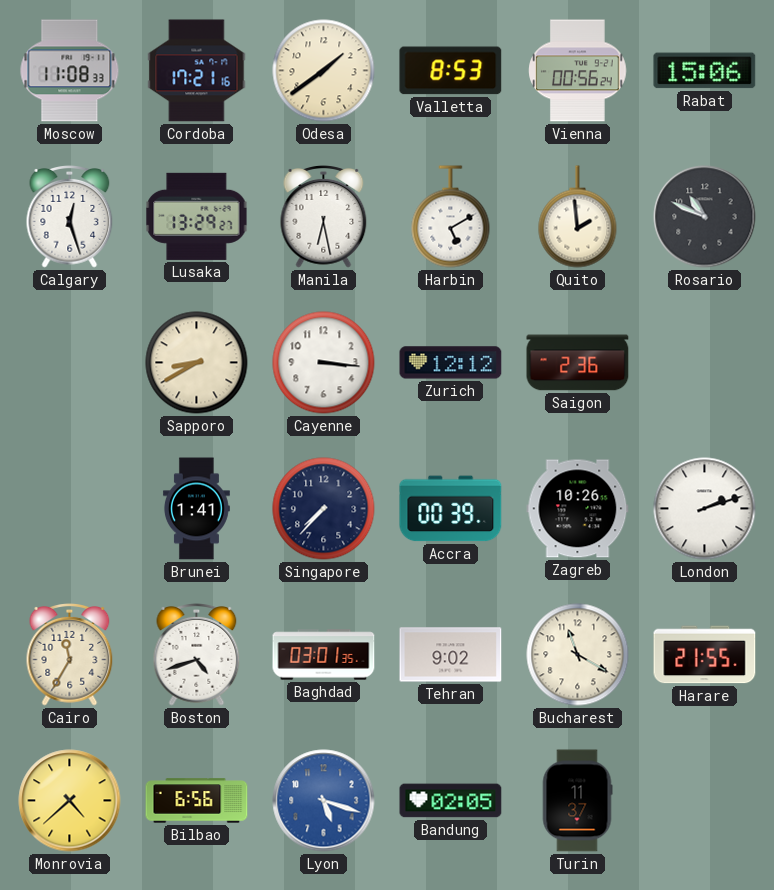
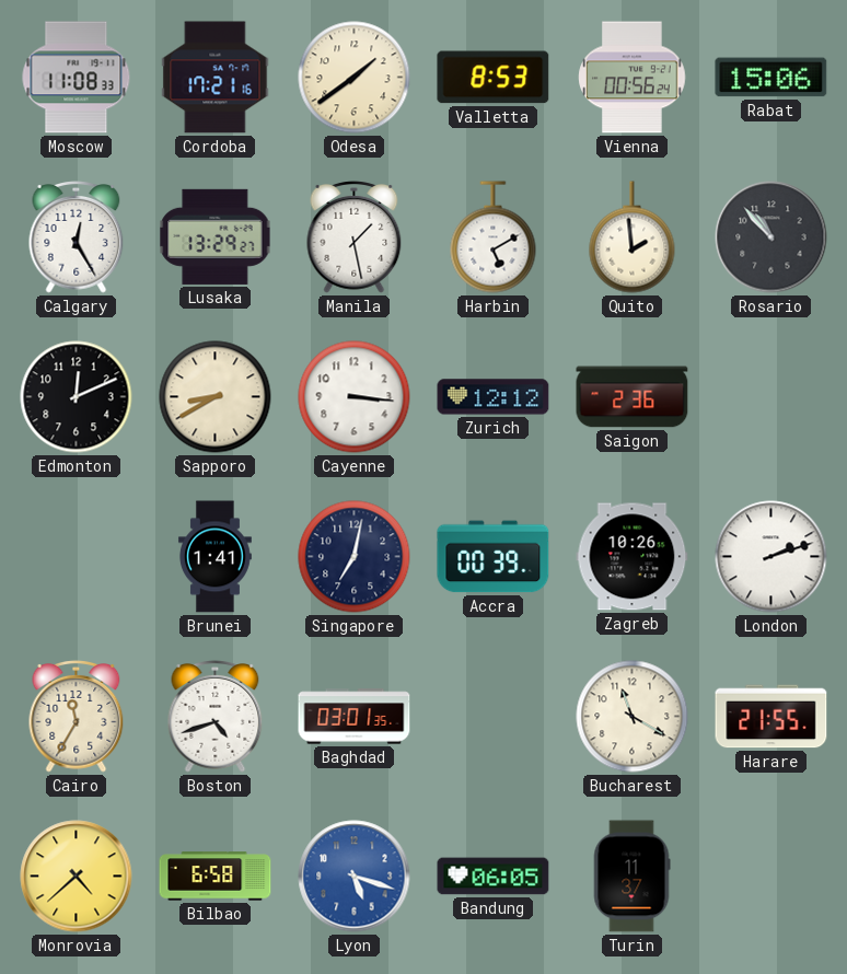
Calgary: 12:27 -> 12:25 (77, 237)
Manila: 6:28 -> 1:28 (355, 237)
Rosario: 10:49 -> 10:53 (771, 237)
Edmonton: none -> 12:11 (77, 397)
Singapore: 7:37 -> 7:02 (355, 557)
Tehran: 9:02 -> none (451, 655)
Bilbao: 6:56 -> 6:58 (216, 877)
Bandung: 02:05 -> 06:05 (494, 877)
